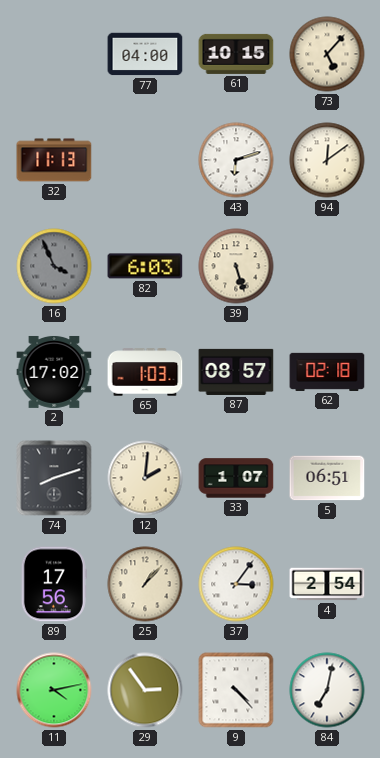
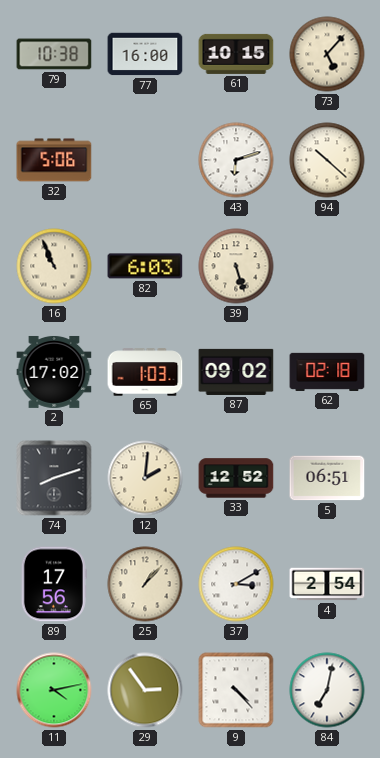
79: none -> 10:38 (54, 54)
77: 04:00 -> 16:00 (145, 54)
32: 11:13 -> 5:06 (54, 160)
94: 12:09 -> 10:22 (327, 160)
16: 3:56 -> 10:56 (54, 266)
16 dial: grey -> cream (54, 266)
87: 08:57 -> 09:02 (236, 372)
33: 1:07 -> 12:52 (236, 478)
37: 3:06 -> 3:10 (236, 584)
